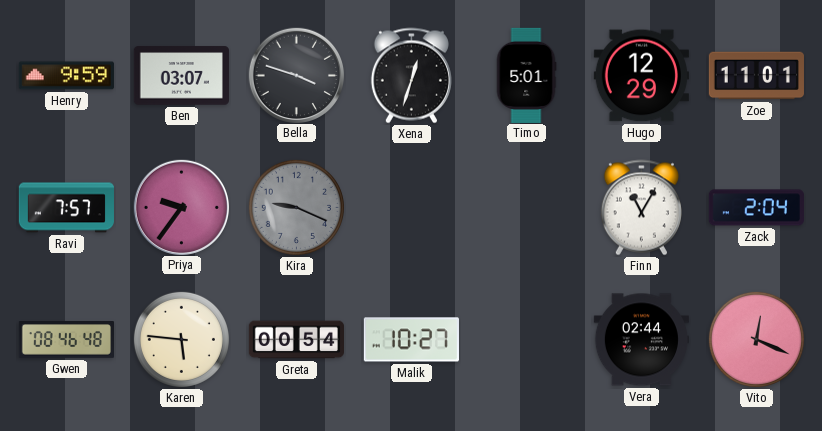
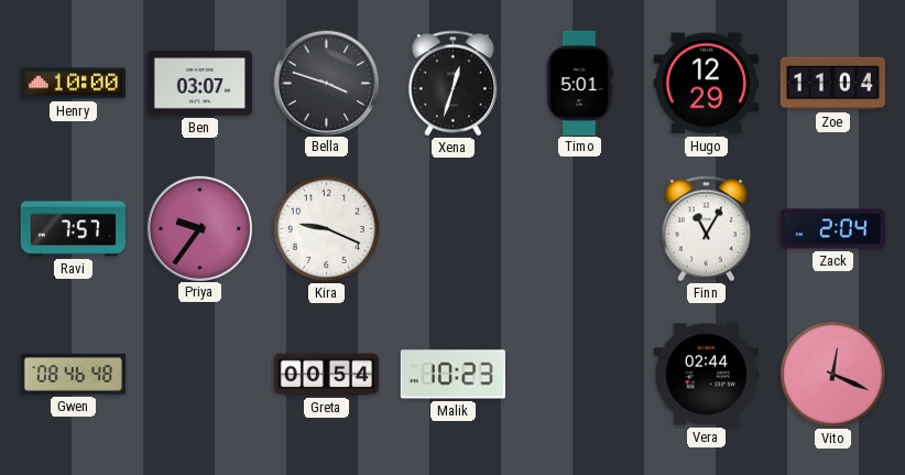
Henry: 9:59 -> 10:00 (73, 84)
Zoe: 11:01 -> 11:04 (832, 84)
Kira dial: grey -> white (326, 228)
Karen: 5:46 -> none (181, 339)
Malik: 10:27 -> 10:23 (452, 375)
